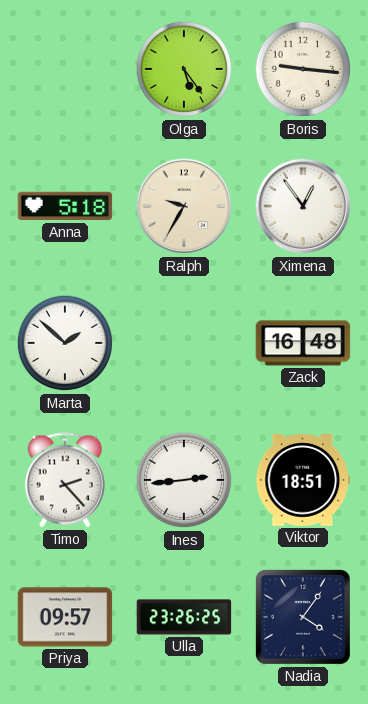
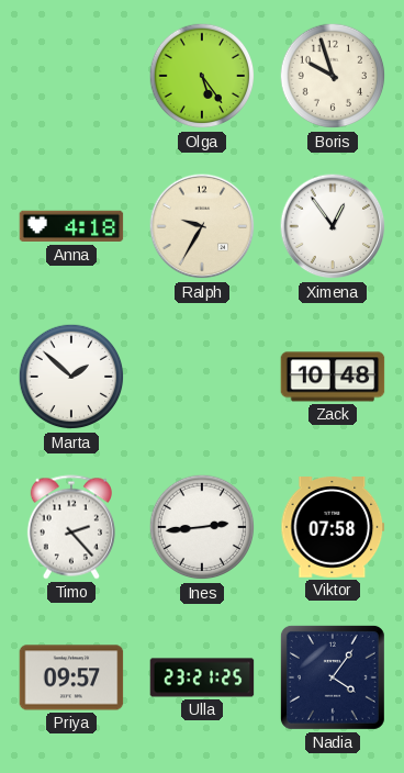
Boris: 9:16 -> 9:57 (333, 76)
Anna: 5:18 -> 4:18 (71, 226)
Zack: 16:48 -> 10:48 (333, 377)
Viktor: 18:51 -> 07:58 (333, 528)
Ulla: 23:26 -> 23:21 (202, 677)
